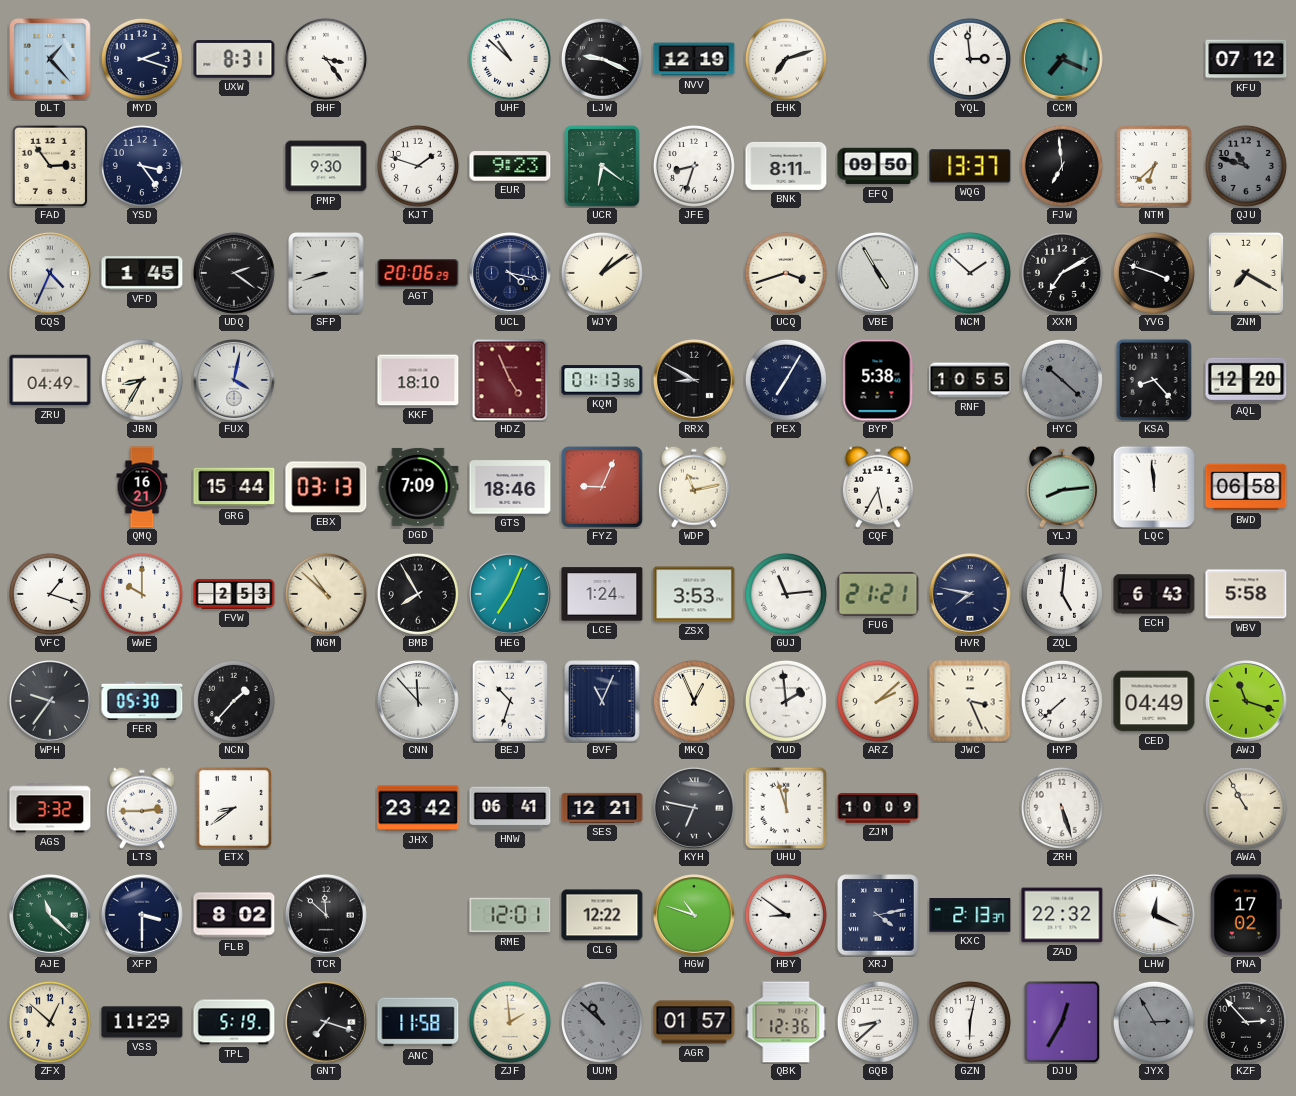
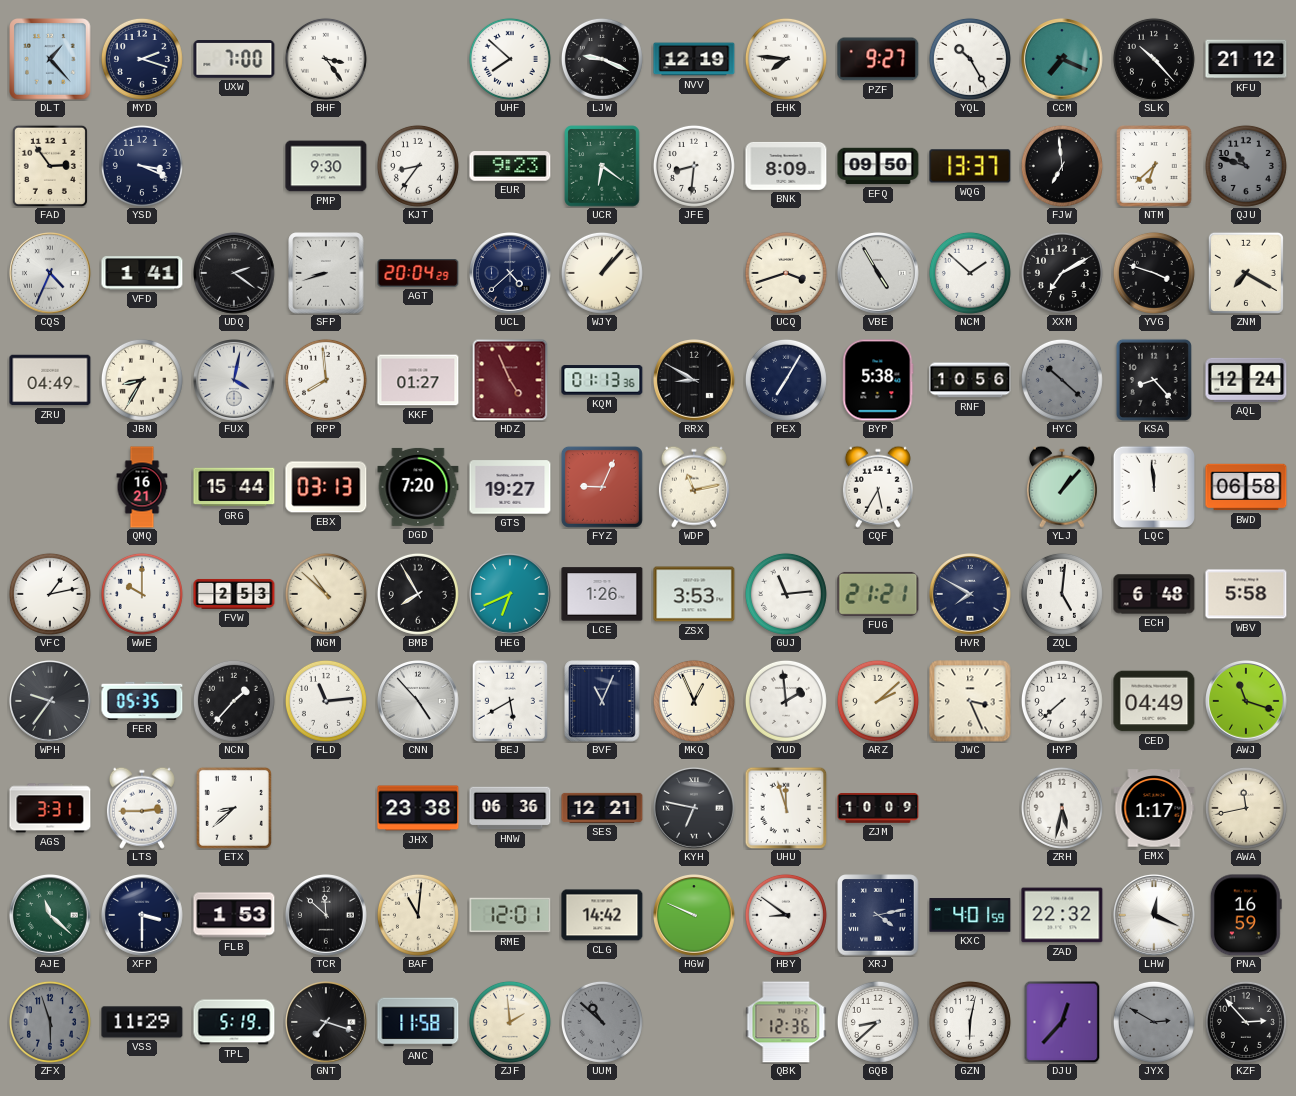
UXW: 8:31 -> 7:00 (234, 59)
UHF: 10:52 -> 7:52 (510, 59)
EHK: 7:12 -> 7:46 (786, 59)
PZF: none -> 9:27 (878, 59)
YQL: 2:59 -> 10:25 (970, 59)
SLK: none -> 10:23 (1154, 59)
KFU: 07:12 -> 21:12 (1246, 59)
YSD: 3:24 -> 3:19 (142, 166)
KJT: 1:48 -> 8:36 (418, 166)
JFE: 8:33 -> 8:31 (694, 166)
BNK: 8:11 -> 8:09 (786, 166)
VFD: 1:45 -> 1:41 (142, 273)
AGT: 20:06 -> 20:04 (418, 274)
UCL: 4:17 -> 4:38 (510, 273)
WJY: 1:09 -> 1:07 (602, 273)
RPP: none -> 7:59 (326, 380)
KKF: 18:10 -> 01:27 (418, 380)
RNF: 10:55 -> 10:56 (970, 380)
AQL: 12:20 -> 12:24 (1246, 380)
DGD: 7:09 -> 7:20 (418, 487)
GTS: 18:46 -> 19:27 (510, 487)
YLJ: 8:14 -> 1:07 (1062, 487)
VFC: 1:18 -> 1:13 (50, 594)
HEG: 7:04 -> 6:41 (510, 594)
LCE: 1:24 -> 1:26 (602, 594)
HVR: 7:47 -> 7:50 (970, 594)
ECH: 6:43 -> 6:48 (1154, 594)
FER: 05:30 -> 05:35 (142, 701)
FLD: none -> 11:14 (326, 701)
CNN: 11:53 -> 4:53 (418, 701)
BEJ: 10:33 -> 5:40 (510, 701)
AGS: 3:32 -> 3:31 (50, 808)
ETX: 8:39 -> 8:38 (234, 808)
JHX: 23:42 -> 23:38 (418, 808)
HNW: 06:41 -> 06:36 (510, 808)
ZRH: 5:27 -> 5:32 (1062, 808)
EMX: none -> 1:17 (1154, 808)
AWA: 10:55 -> 11:43 (1246, 808)
FLB: 8:02 -> 1:53 (234, 915)
BAF: none -> 11:01 (418, 915)
CLG: 12:22 -> 14:42 (602, 915)
HGW: 10:48 -> 9:49 (694, 915)
KXC: 2:13 -> 4:01 (970, 915)
PNA: 17:02 -> 16:59 (1246, 915)
ZFX: 12:52 -> 5:57 (50, 1022)
ZFX dial: cream -> grey (50, 1022)
AGR: 01:57 -> none (694, 1022)
DJU: 12:35 -> 12:37 (1062, 1022)
JYX: 2:55 -> 2:50 (1154, 1022)
